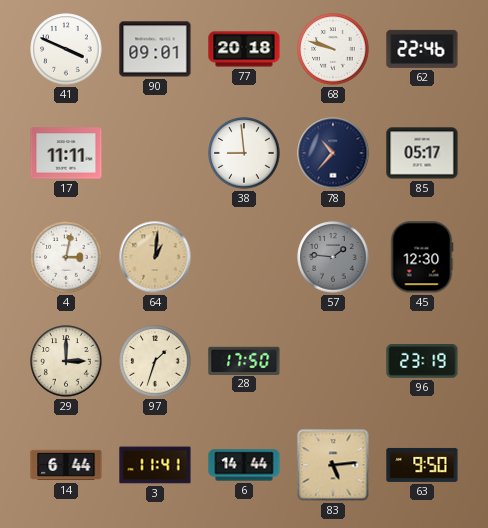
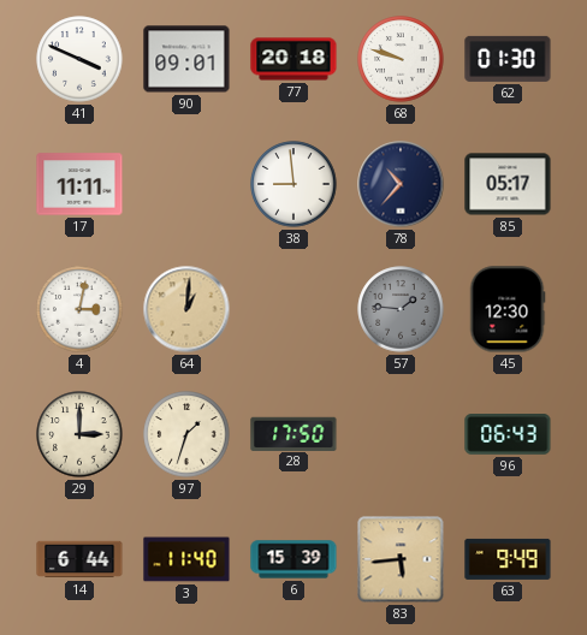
62: 22:46 -> 01:30 (508, 59)
96: 23:19 -> 06:43 (508, 435)
3: 11:41 -> 11:40 (186, 559)
6: 14:44 -> 15:39 (293, 559)
83: 5:14 -> 5:44 (401, 559)
63: 9:50 -> 9:49 (508, 559)
